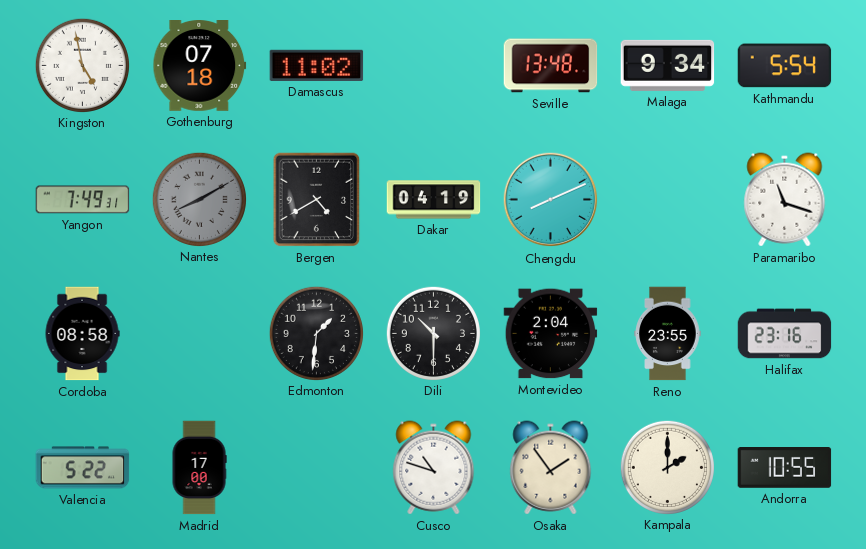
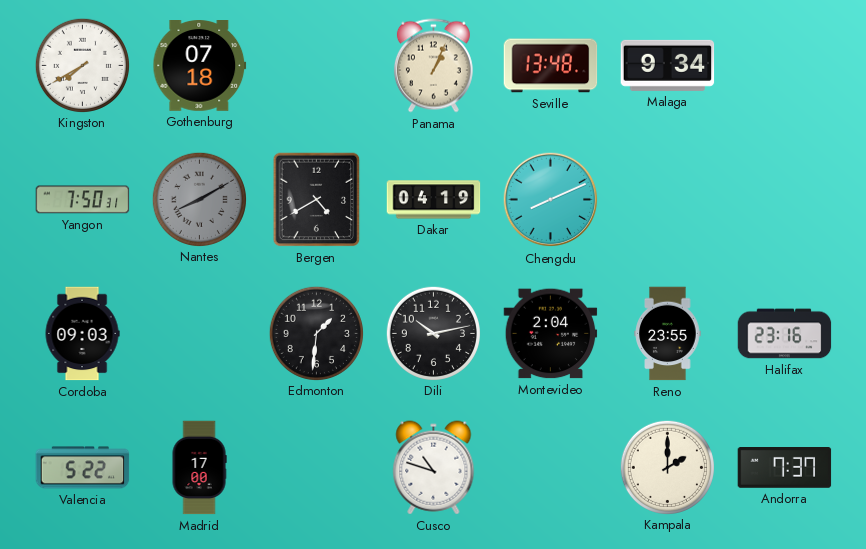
Kingston: 4:58 -> 7:40 (82, 65)
Damascus: 11:02 -> none (317, 65)
Panama: none -> 1:04 (433, 66)
Kathmandu: 5:54 -> none (785, 66)
Yangon: 7:49 -> 7:50 (83, 200)
Paramaribo: 11:18 -> none (785, 200)
Cordoba: 08:58 -> 09:03 (82, 334)
Dili: 10:30 -> 10:13 (433, 333)
Osaka: 1:54 -> none (551, 468)
Andorra: 10:55 -> 7:37 (785, 468)
